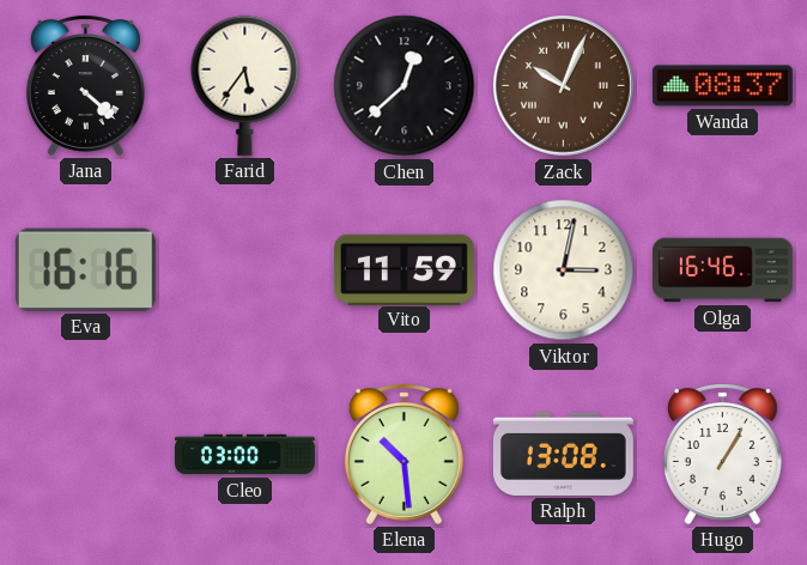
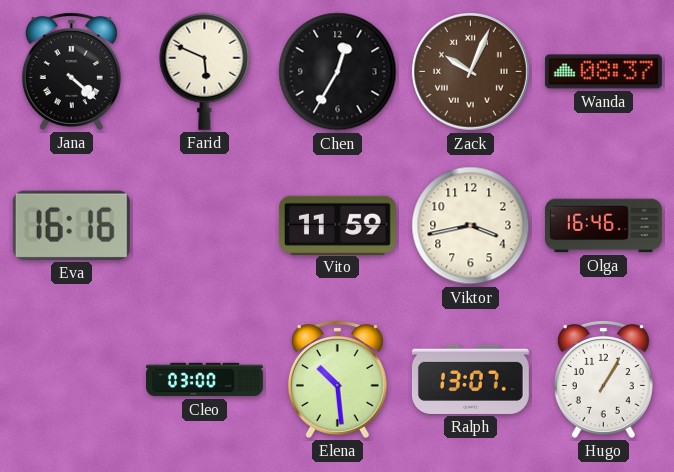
Farid: 5:36 -> 5:49 (205, 71)
Chen: 12:38 -> 12:35 (338, 72)
Viktor: 3:02 -> 3:43 (471, 226)
Ralph: 13:08 -> 13:07 (470, 379)
